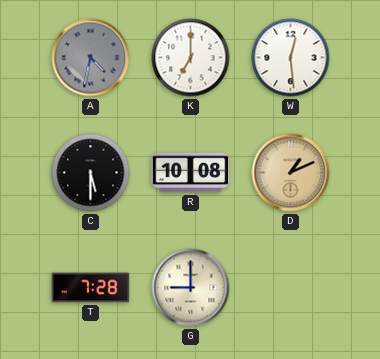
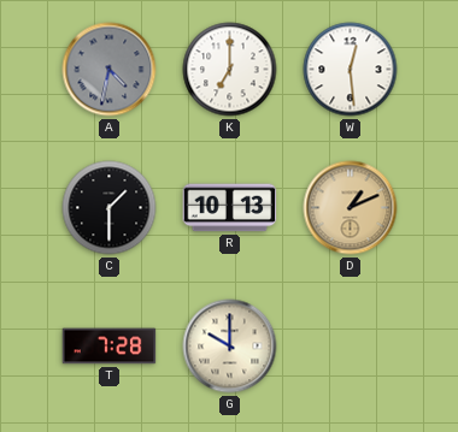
C: 5:30 -> 1:30 (110, 208)
R: 10:08 -> 10:13 (230, 208)
G: 9:00 -> 10:00 (230, 347)
